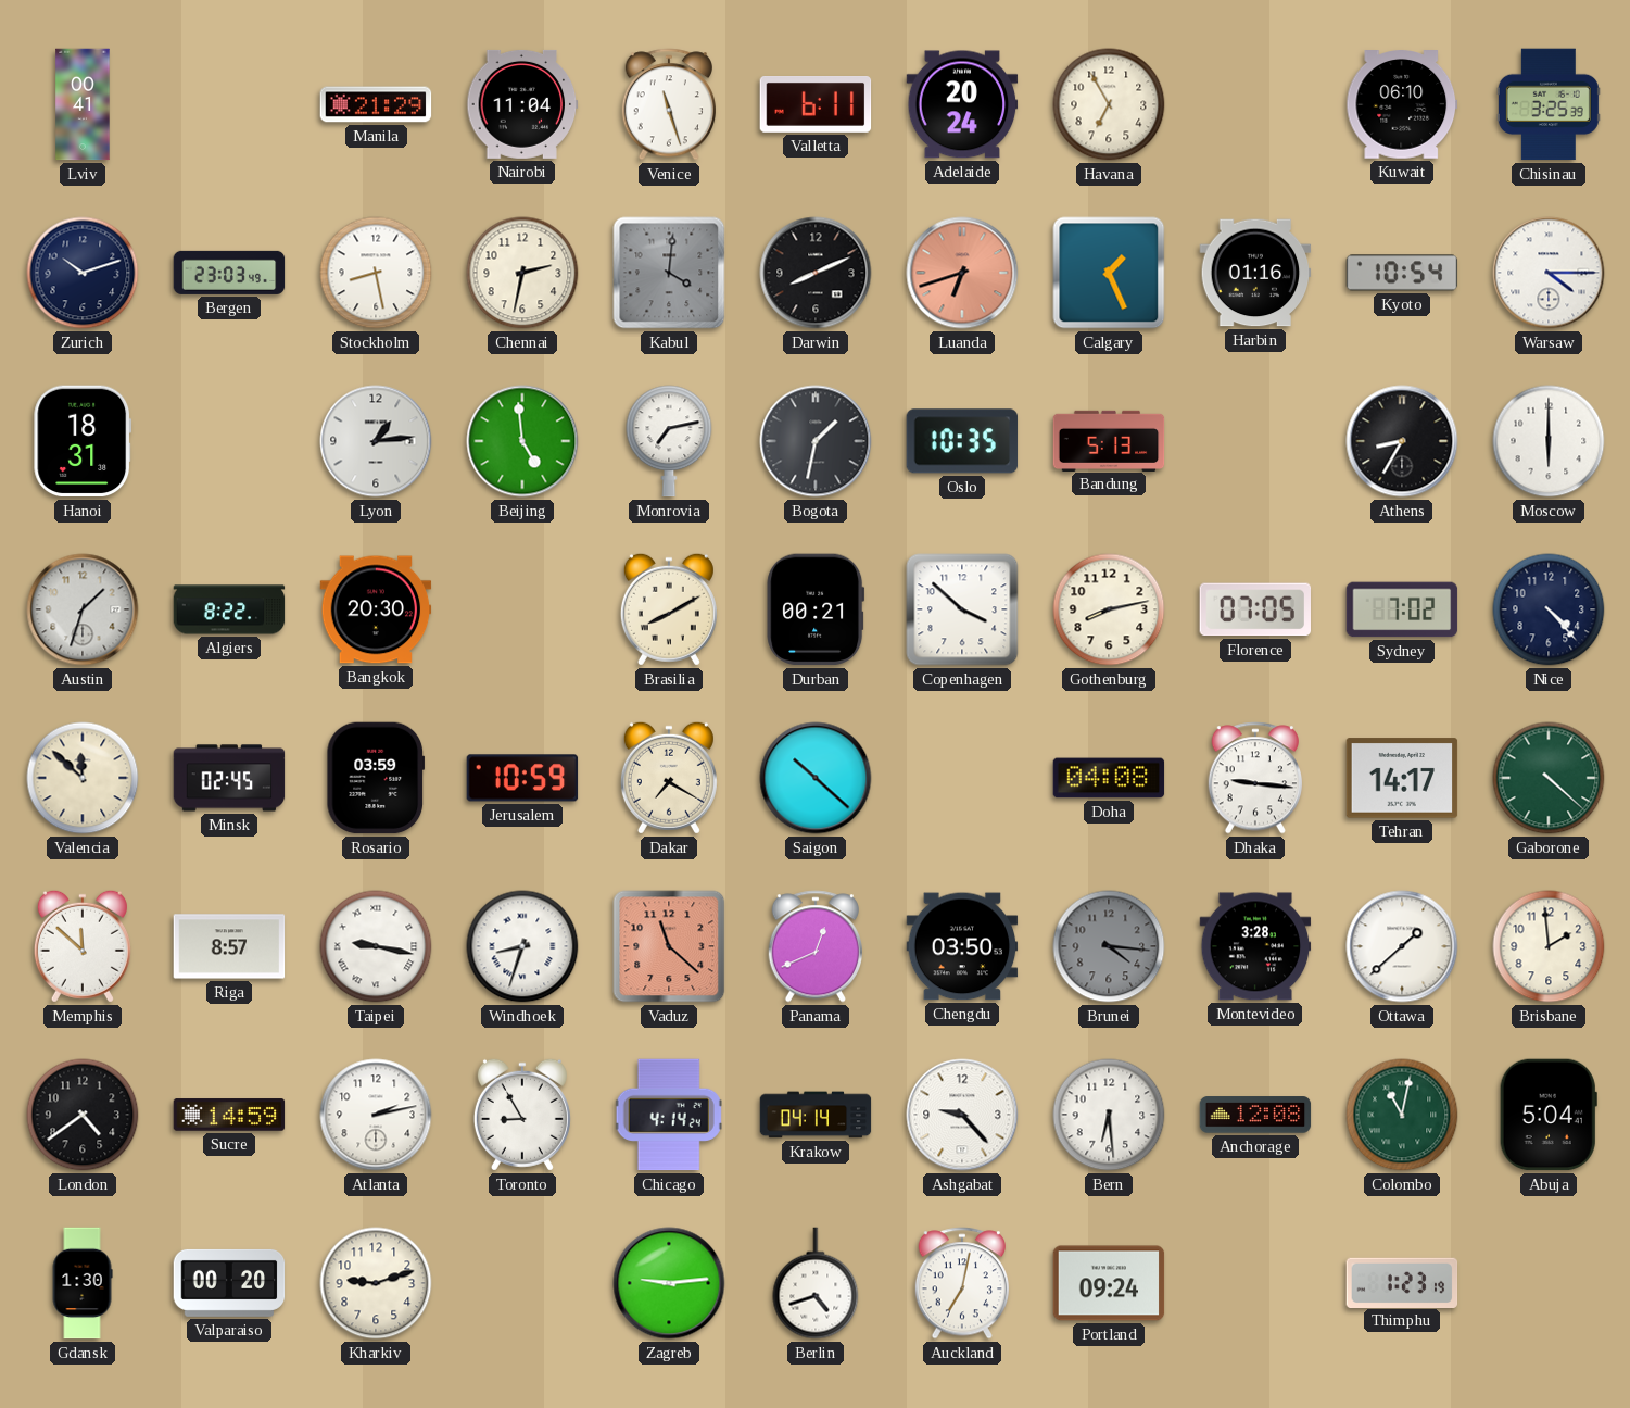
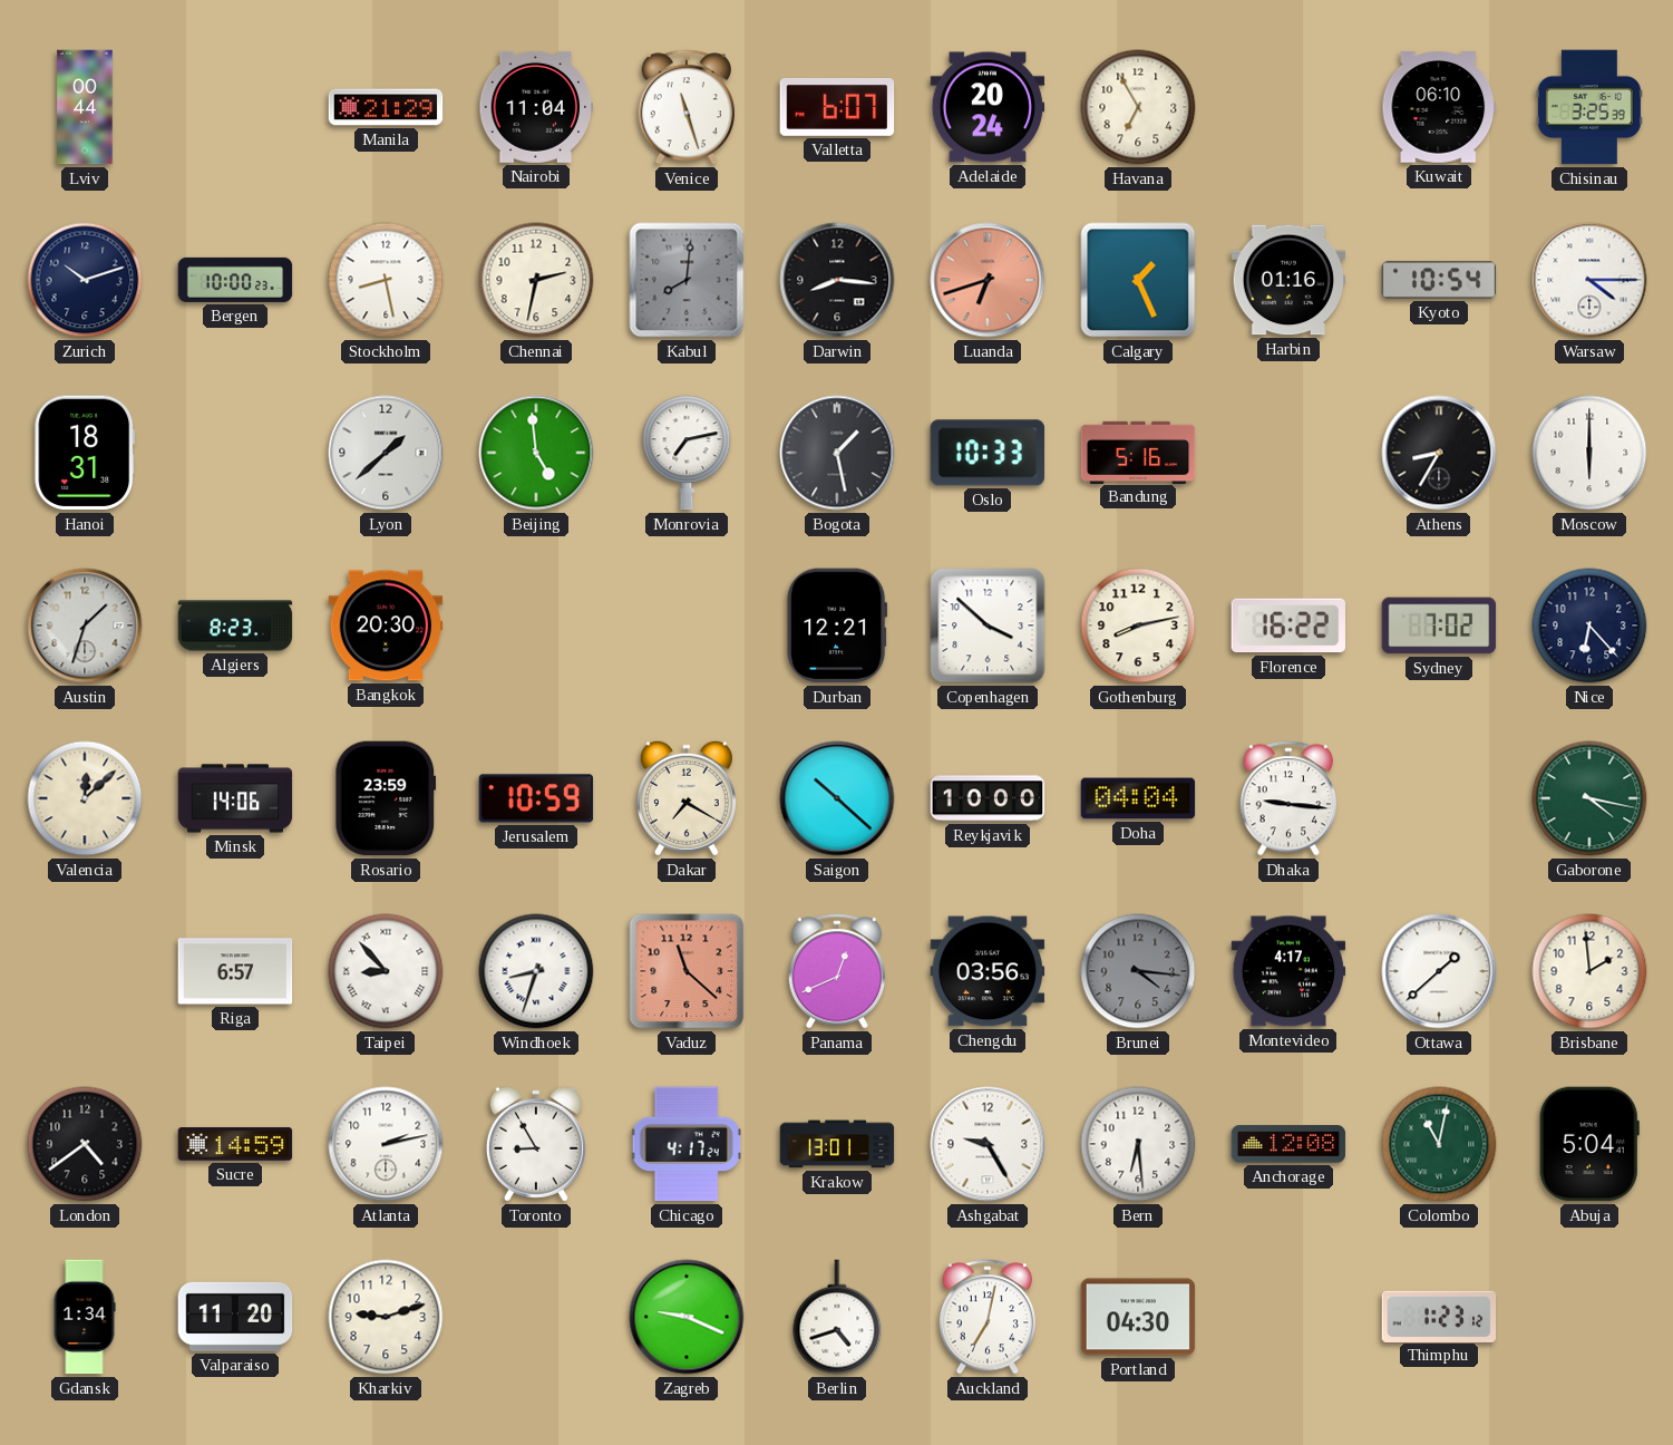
Lviv: 00:41 -> 00:44 (85, 107)
Valletta: 6:11 -> 6:07 (837, 108)
Bergen: 23:03 -> 10:00 (235, 280)
Kabul: 4:01 -> 8:01 (687, 280)
Darwin: 8:11 -> 8:16 (837, 280)
Lyon: 1:14 -> 1:38 (386, 453)
Bogota: 1:32 -> 1:28 (837, 453)
Oslo: 10:35 -> 10:33 (988, 453)
Bandung: 5:13 -> 5:16 (1138, 452)
Algiers: 8:22 -> 8:23 (235, 625)
Brasilia: 8:10 -> none (669, 609)
Durban: 00:21 -> 12:21 (837, 625)
Florence: 07:05 -> 16:22 (1287, 625)
Nice: 4:23 -> 6:23 (1589, 625)
Valencia: 11:52 -> 12:08 (85, 798)
Minsk: 02:45 -> 14:06 (235, 798)
Rosario: 03:59 -> 23:59 (386, 798)
Reykjavik: none -> 10:00 (988, 798)
Doha: 04:08 -> 04:04 (1138, 798)
Tehran: 14:17 -> none (1402, 778)
Gaborone: 4:22 -> 4:17 (1589, 798)
Memphis: 11:52 -> none (83, 946)
Riga: 8:57 -> 6:57 (235, 971)
Taipei: 9:17 -> 8:53 (386, 971)
Chengdu: 03:50 -> 03:56 (988, 971)
Montevideo: 3:28 -> 4:17 (1288, 971)
Chicago: 4:14 -> 4:17 (687, 1144)
Krakow: 04:14 -> 13:01 (837, 1144)
Ashgabat: 9:23 -> 9:25 (988, 1144)
Gdansk: 1:30 -> 1:34 (85, 1317)
Valparaiso: 00:20 -> 11:20 (235, 1317)
Zagreb: 9:14 -> 9:19 (687, 1317)
Portland: 09:24 -> 04:30 (1138, 1317)
Thimphu: 1:23:19 -> 1:23:12 (1439, 1316)
